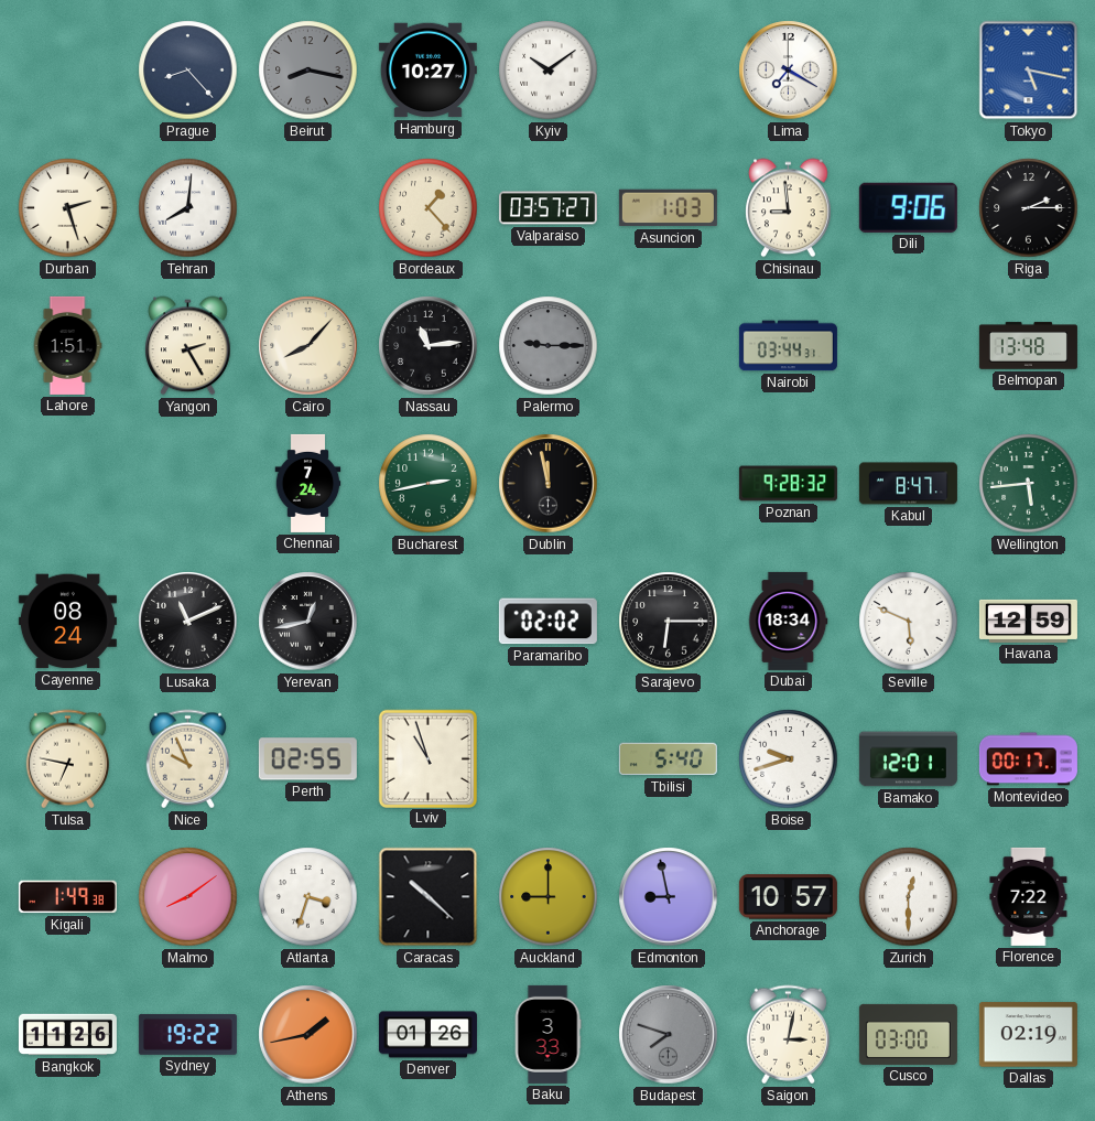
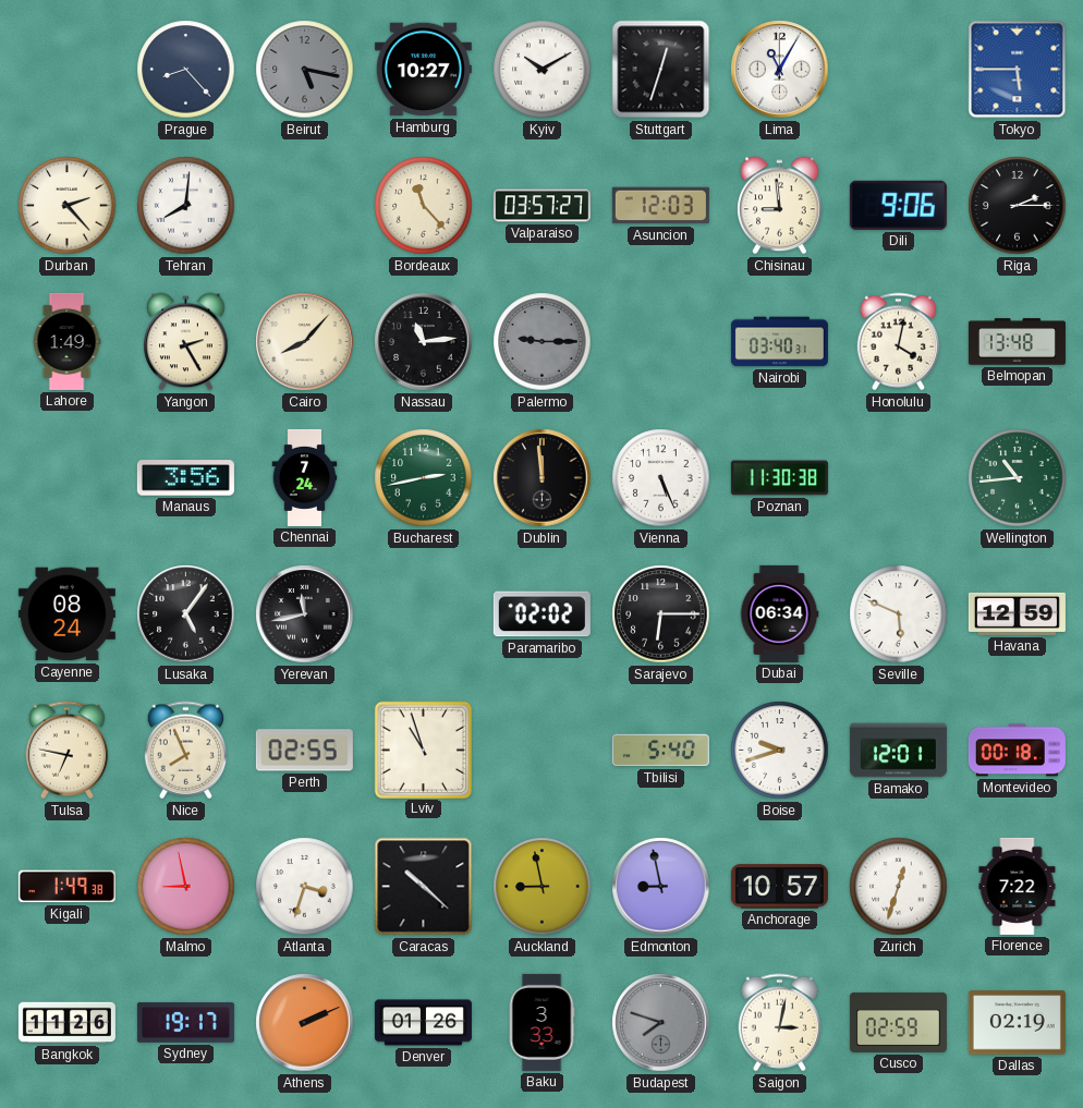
Beirut: 8:17 -> 5:17 (305, 70)
Kyiv: 10:09 -> 10:10 (543, 70)
Stuttgart: none -> 12:33 (661, 70)
Lima: 7:20 -> 11:05 (780, 70)
Tokyo: 5:17 -> 5:45 (1018, 70)
Durban: 2:27 -> 2:23 (68, 206)
Bordeaux: 1:23 -> 11:23 (424, 206)
Asuncion: 1:03 -> 12:03 (660, 206)
Lahore: 1:51 -> 1:49 (66, 341)
Nairobi: 03:44 -> 03:40 (779, 342)
Honolulu: none -> 4:02 (898, 342)
Manaus: none -> 3:56 (185, 478)
Dublin: 11:58 -> 11:59 (543, 478)
Vienna: none -> 5:26 (661, 478)
Poznan: 9:28 -> 11:30 (779, 478)
Kabul: 8:47 -> none (908, 484)
Wellington: 5:44 -> 10:44 (1018, 478)
Lusaka: 11:11 -> 5:06 (186, 614)
Yerevan: 12:43 -> 11:43 (305, 614)
Dubai: 18:34 -> 06:34 (779, 613)
Nice: 9:56 -> 7:56 (185, 751)
Montevideo: 00:17 -> 00:18 (1017, 751)
Malmo: 8:09 -> 8:58 (186, 887)
Auckland: 9:00 -> 8:58 (543, 887)
Zurich: 12:30 -> 12:33 (899, 887)
Sydney: 19:22 -> 19:17 (185, 1023)
Athens: 1:43 -> 2:11 (305, 1023)
Cusco: 03:00 -> 02:59 (898, 1022)
